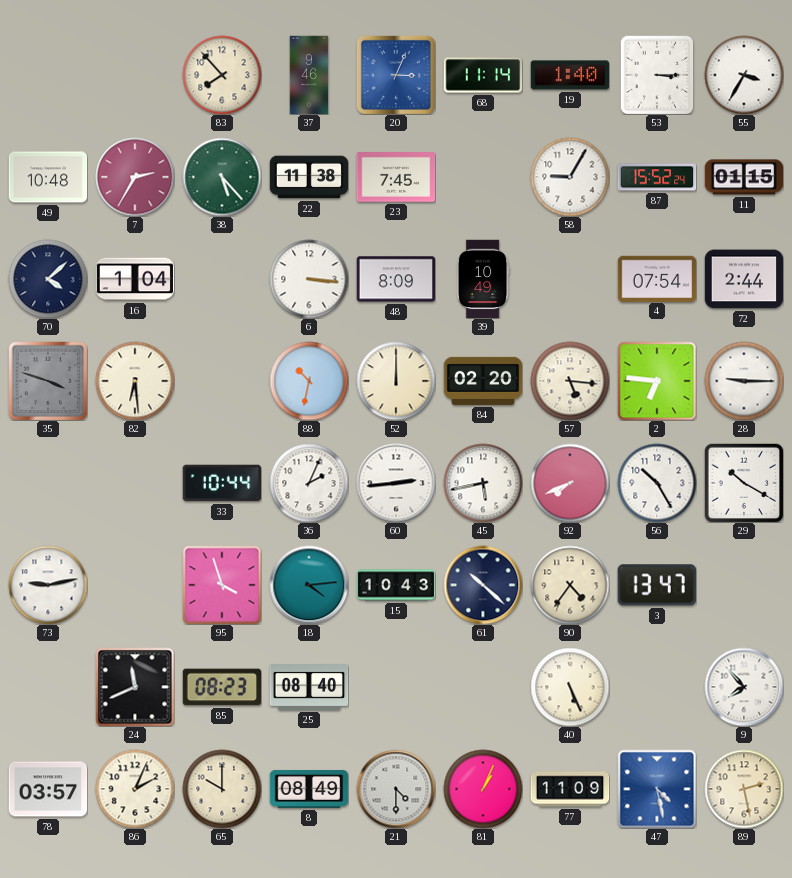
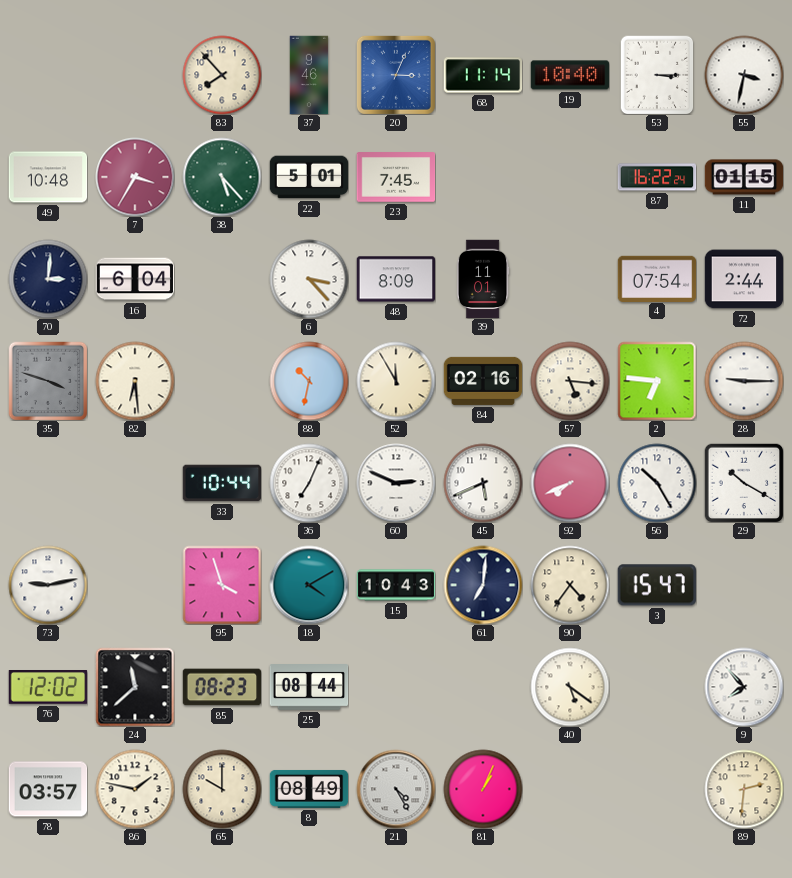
19: 1:40 -> 10:40 (570, 75)
55: 3:35 -> 3:32 (744, 75)
7: 2:35 -> 3:35 (135, 177)
22: 11:38 -> 5:01 (309, 177)
58: 9:05 -> none (570, 177)
87: 15:52 -> 16:22 (657, 177)
70: 4:08 -> 3:01 (48, 279)
16: 1:04 -> 6:04 (135, 279)
6: 3:16 -> 3:23 (309, 279)
39: 10:49 -> 11:01 (483, 279)
52: 12:00 -> 11:55 (396, 381)
84: 02:20 -> 02:16 (483, 381)
36: 2:04 -> 7:04 (309, 483)
60: 2:44 -> 2:49 (396, 483)
45: 5:43 -> 5:41 (483, 483)
18: 4:14 -> 4:10 (309, 585)
61: 10:22 -> 7:01 (483, 585)
3: 13:47 -> 15:47 (657, 585)
76: none -> 12:02 (48, 687)
24: 11:41 -> 11:38 (135, 687)
25: 08:40 -> 08:44 (309, 688)
40: 5:26 -> 5:21 (570, 687)
86: 2:04 -> 1:47 (135, 789)
21: 4:30 -> 4:25 (396, 789)
77: 11:09 -> none (570, 789)
47: 4:28 -> none (657, 789)
89: 2:28 -> 2:31 (744, 789)
